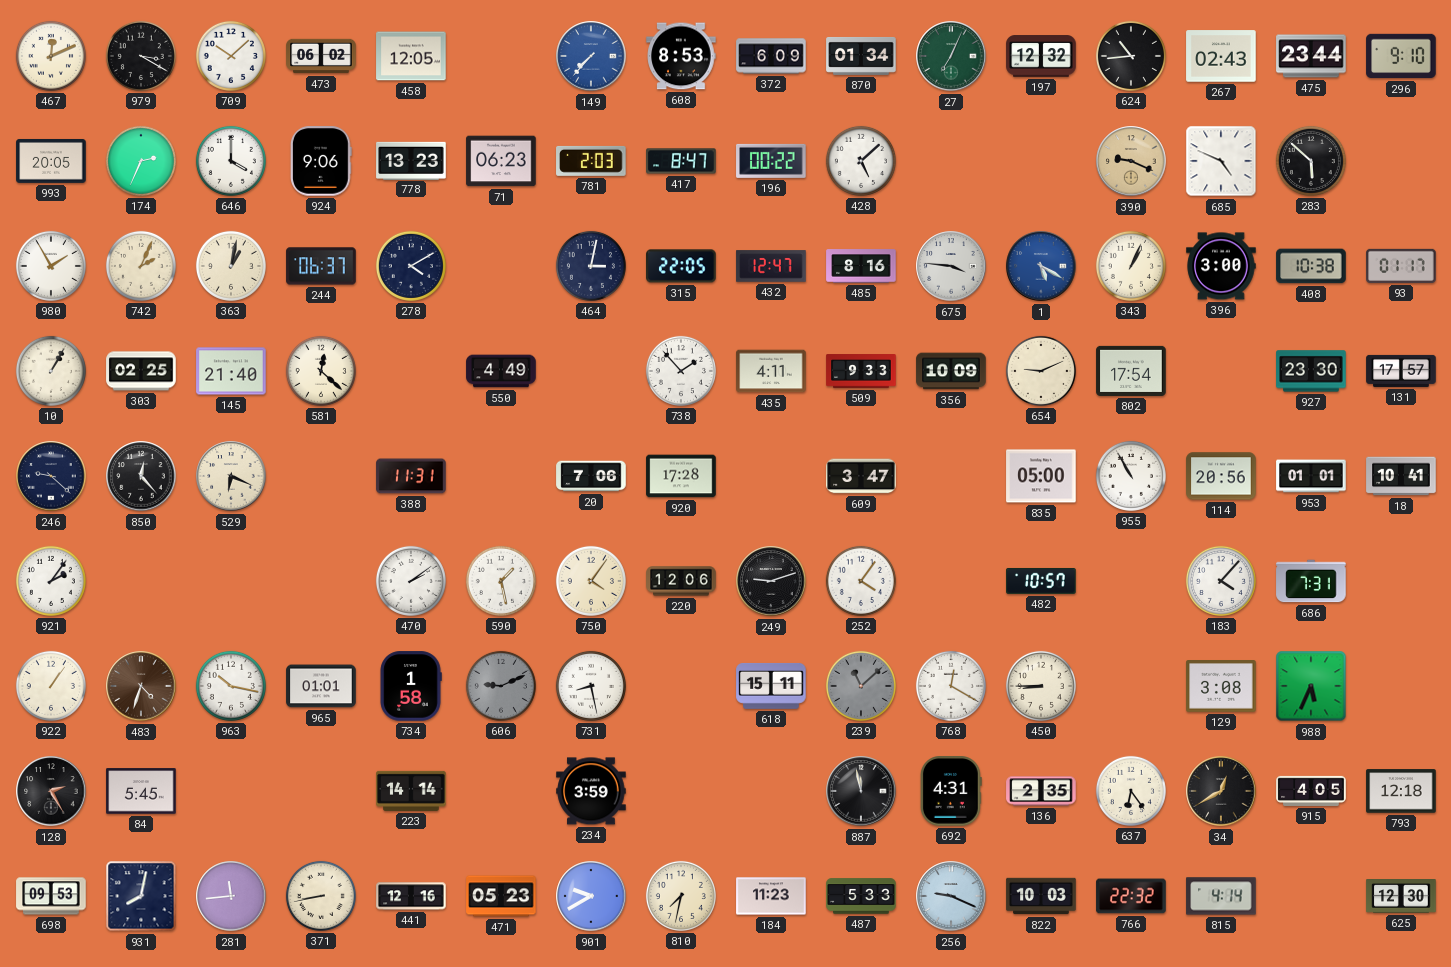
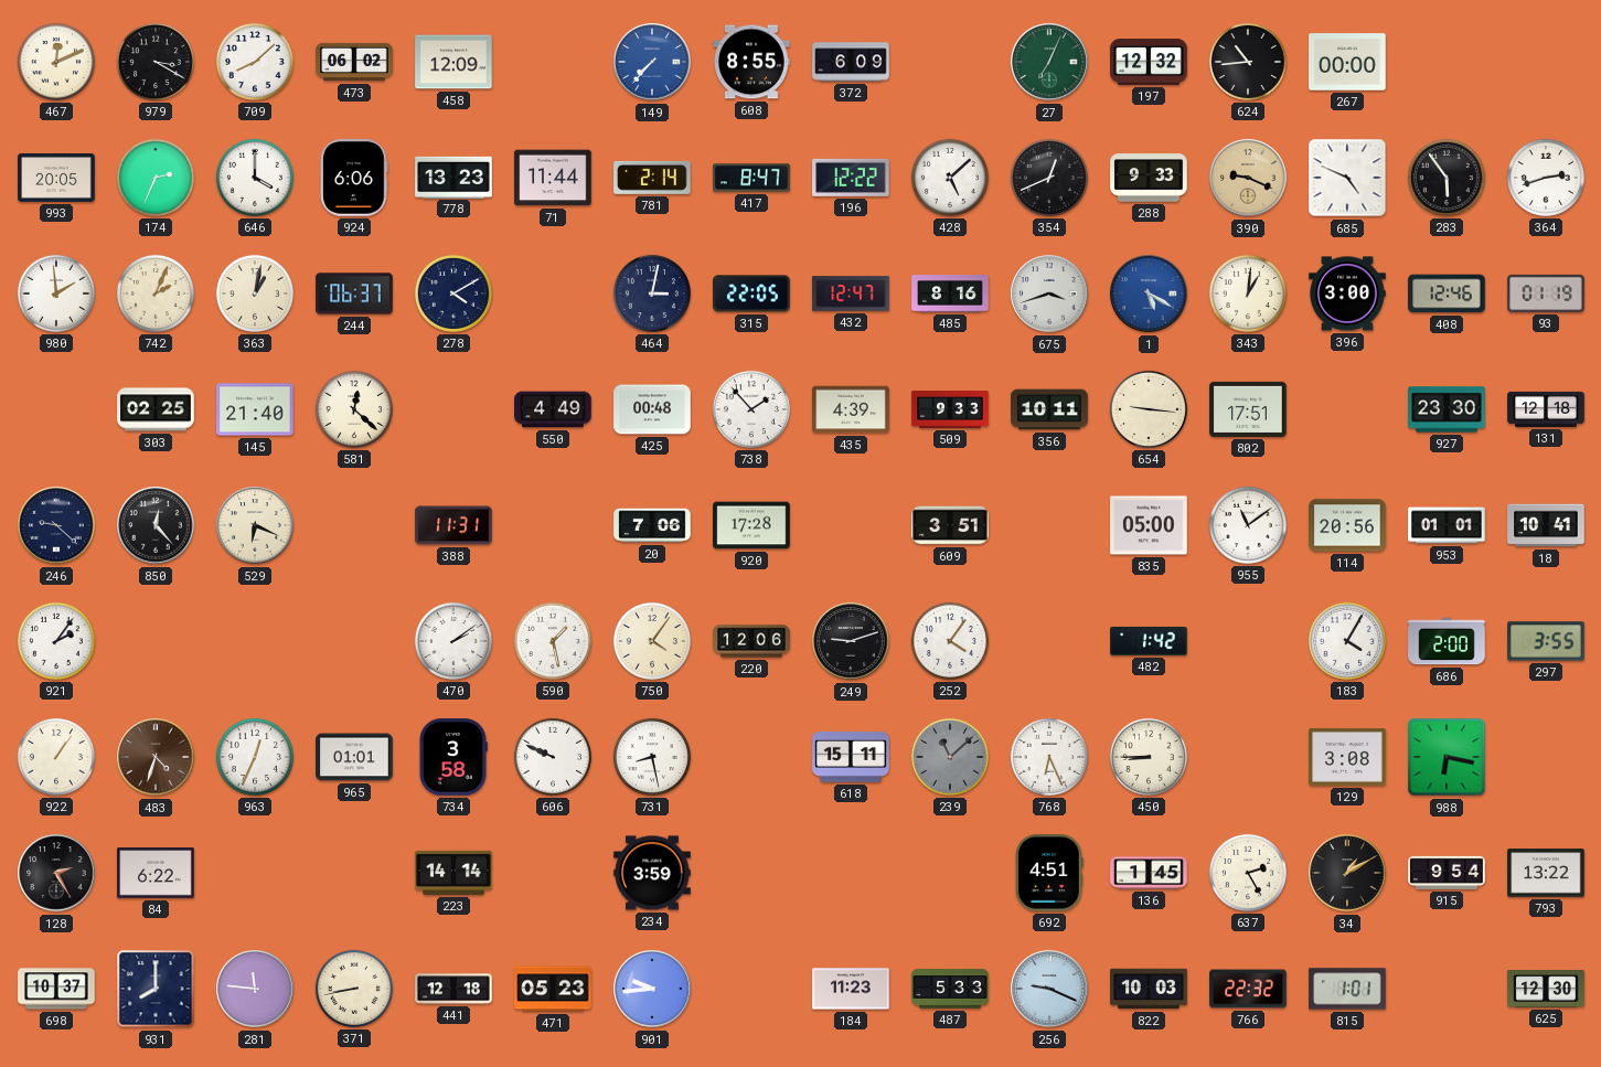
709: 10:08 -> 8:08 (255, 62)
458: 12:05 -> 12:09 (453, 62)
608: 8:53 -> 8:55 (751, 62)
870: 01:34 -> none (861, 56)
267: 02:43 -> 00:00 (1347, 62)
475: 23:44 -> none (1311, 56)
296: 9:10 -> none (1401, 56)
924: 9:06 -> 6:06 (354, 178)
71: 06:23 -> 11:44 (553, 178)
781: 2:03 -> 2:14 (652, 178)
196: 00:22 -> 12:22 (851, 178)
354: none -> 12:41 (1049, 178)
288: none -> 9:33 (1149, 178)
283: 5:52 -> 5:54 (1447, 178)
364: none -> 2:42 (1546, 178)
980: 1:55 -> 1:59 (56, 294)
675: 3:46 -> 3:42 (1049, 294)
343: 1:04 -> 1:01 (1248, 294)
408: 10:38 -> 12:46 (1447, 294)
93: 01:17 -> 01:19 (1546, 294)
10: 1:05 -> none (51, 371)
425: none -> 00:48 (652, 409)
435: 4:11 -> 4:39 (851, 409)
356: 10:09 -> 10:11 (1049, 409)
654: 9:11 -> 9:16 (1149, 409)
802: 17:54 -> 17:51 (1248, 409)
131: 17:57 -> 12:18 (1546, 409)
609: 3:47 -> 3:51 (950, 525)
955: 10:55 -> 11:09 (1248, 525)
482: 10:57 -> 1:42 (1149, 641)
183: 4:07 -> 4:05 (1347, 641)
686: 7:31 -> 2:00 (1447, 641)
297: none -> 3:55 (1546, 641)
963: 10:17 -> 12:34 (255, 757)
734: 1:58 -> 3:58 (453, 757)
606: 9:11 -> 9:49 (553, 757)
606 dial: grey -> white (553, 757)
768: 12:20 -> 6:26 (1049, 757)
988: 5:34 -> 6:17 (1447, 757)
84: 5:45 -> 6:22 (156, 873)
887: 11:58 -> none (861, 791)
692: 4:31 -> 4:51 (1049, 873)
136: 2:35 -> 1:45 (1149, 873)
637: 6:24 -> 2:25 (1248, 873)
34: 12:40 -> 1:10 (1347, 873)
915: 4:05 -> 9:54 (1447, 873)
793: 12:18 -> 13:22 (1546, 873)
698: 09:53 -> 10:37 (56, 989)
931: 8:02 -> 8:00 (156, 989)
281: 11:44 -> 11:46 (255, 989)
441: 12:16 -> 12:18 (453, 989)
901: 9:40 -> 9:44 (652, 989)
810: 7:32 -> none (681, 896)
815: 4:14 -> 1:01 (1347, 989)
